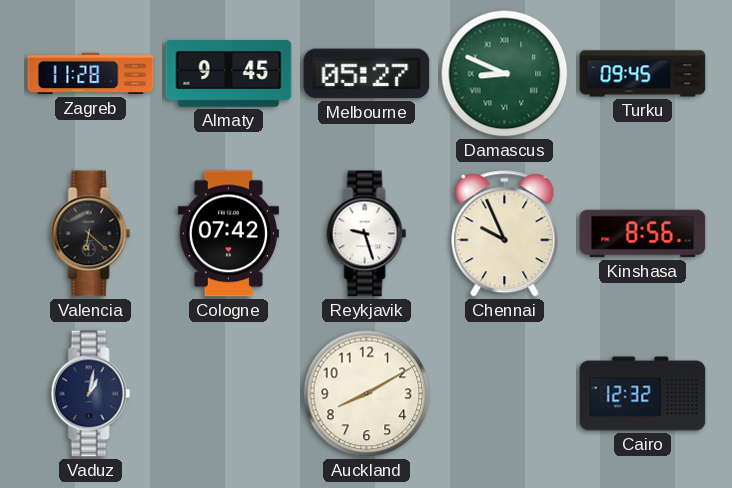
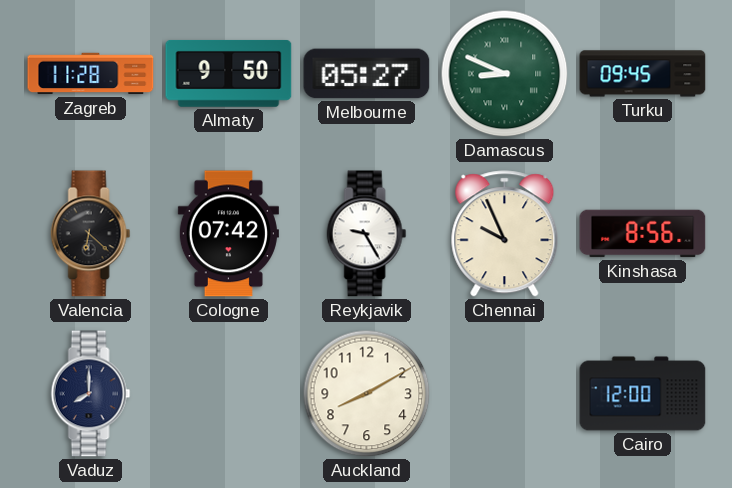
Almaty: 9:45 -> 9:50 (229, 73)
Reykjavik: 9:27 -> 9:25 (367, 234)
Vaduz: 1:02 -> 8:00 (91, 394)
Cairo: 12:32 -> 12:00 (643, 394)
